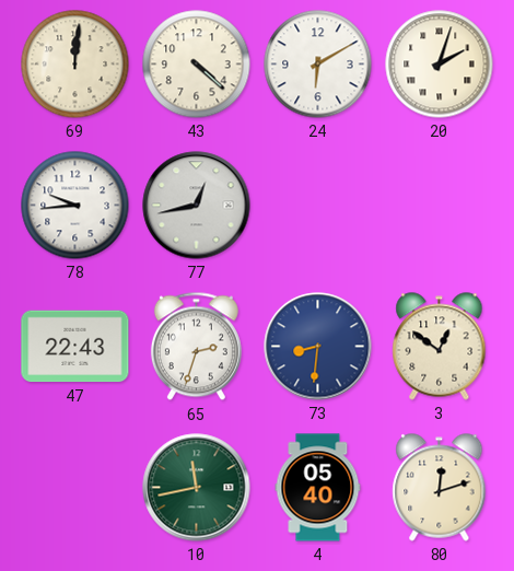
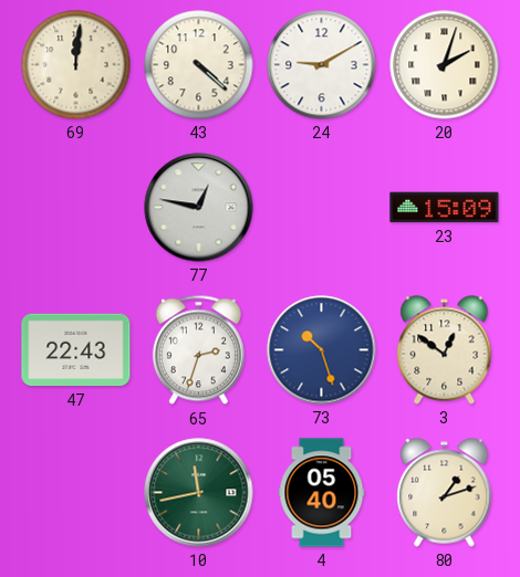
24: 6:10 -> 9:10 (322, 65)
78: 9:44 -> none (75, 206)
77: 12:43 -> 12:47 (199, 208)
23: none -> 15:09 (445, 208)
73: 8:31 -> 10:27 (322, 350)
80: 12:12 -> 1:12 (445, 493)
